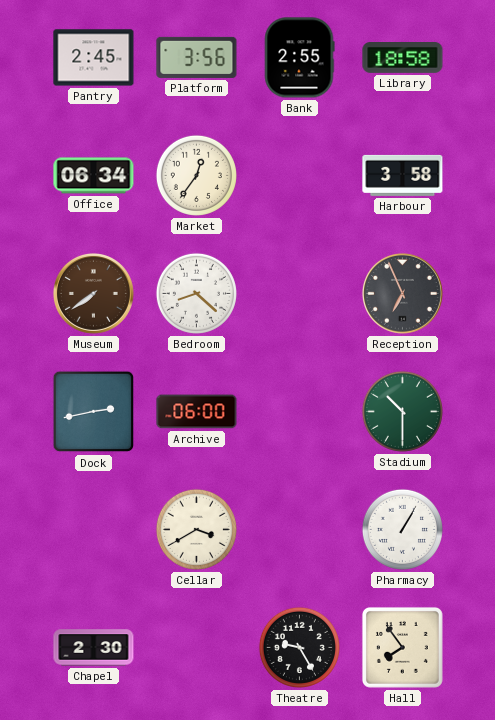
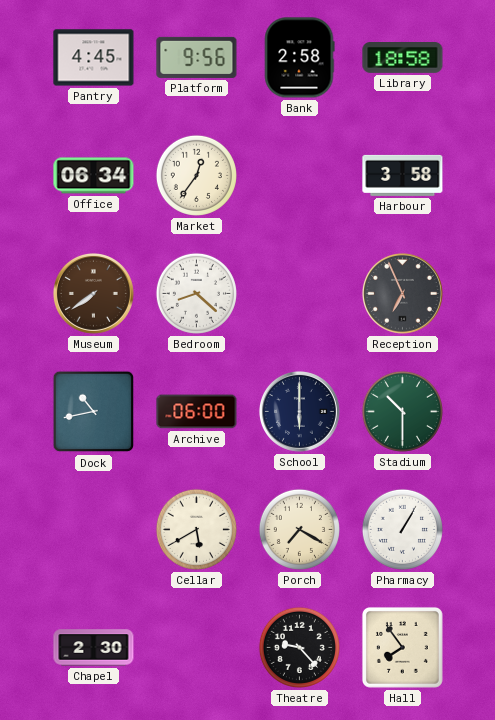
Pantry: 2:45 -> 4:45 (94, 58)
Platform: 3:56 -> 9:56 (197, 57)
Bank: 2:55 -> 2:58 (299, 58)
Dock: 2:43 -> 10:43 (94, 412)
School: none -> 6:00 (299, 411)
Cellar: 3:40 -> 5:40 (196, 529)
Porch: none -> 7:20 (299, 529)
Theatre: 9:25 -> 9:23 (299, 647)
